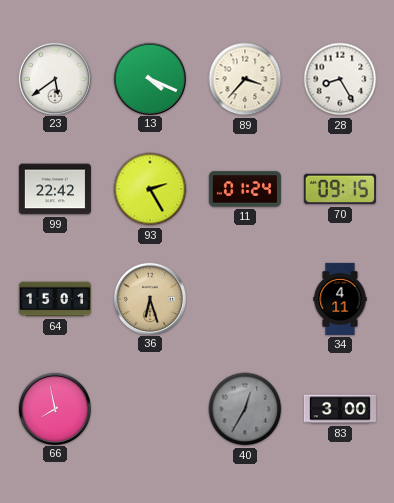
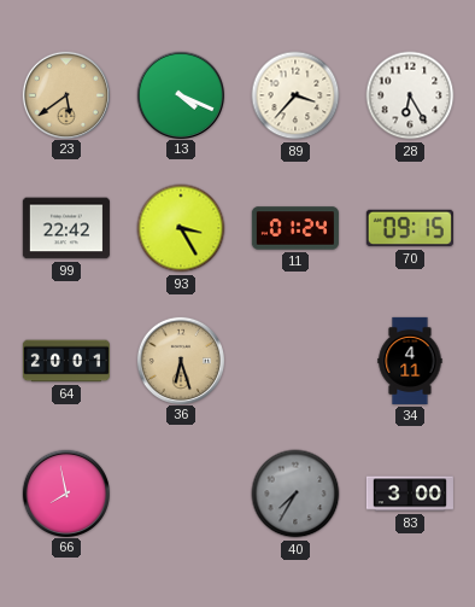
23 dial: white -> champagne (65, 94)
28: 8:25 -> 6:25 (410, 95)
93: 2:25 -> 3:25 (181, 228)
64: 15:01 -> 20:01 (66, 361)
40: 12:35 -> 7:35 (295, 494)
